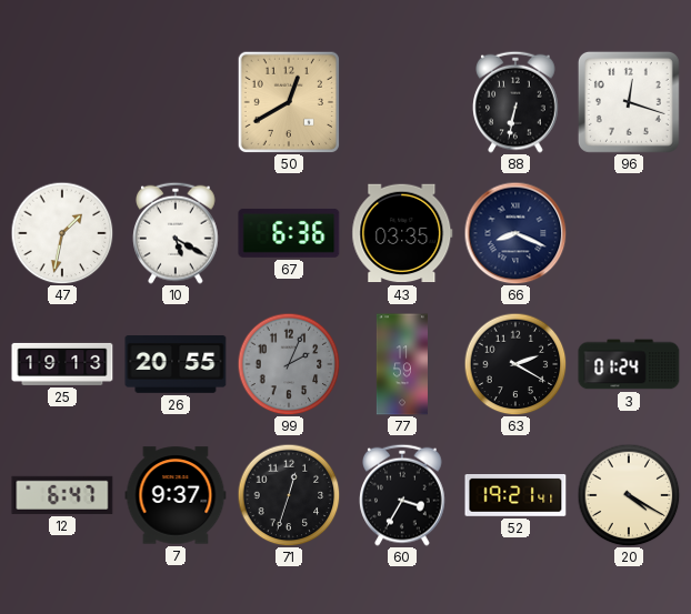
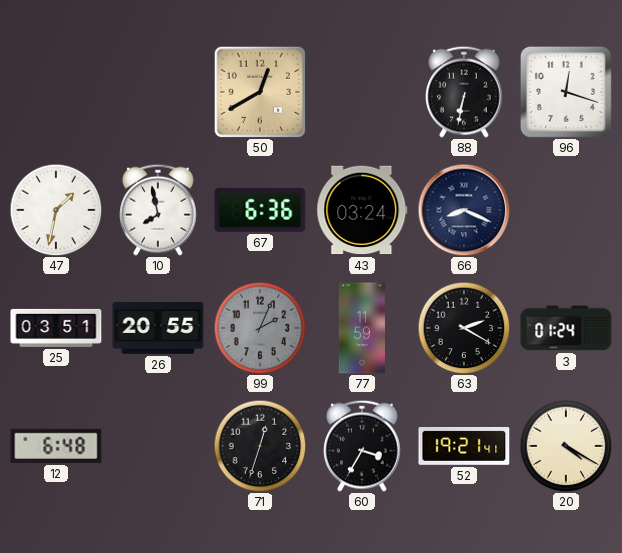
10: 5:20 -> 7:58 (159, 210)
43: 03:35 -> 03:24 (362, 210)
25: 19:13 -> 03:51 (56, 328)
12: 6:47 -> 6:48 (56, 446)
7: 9:37 -> none (176, 495)
